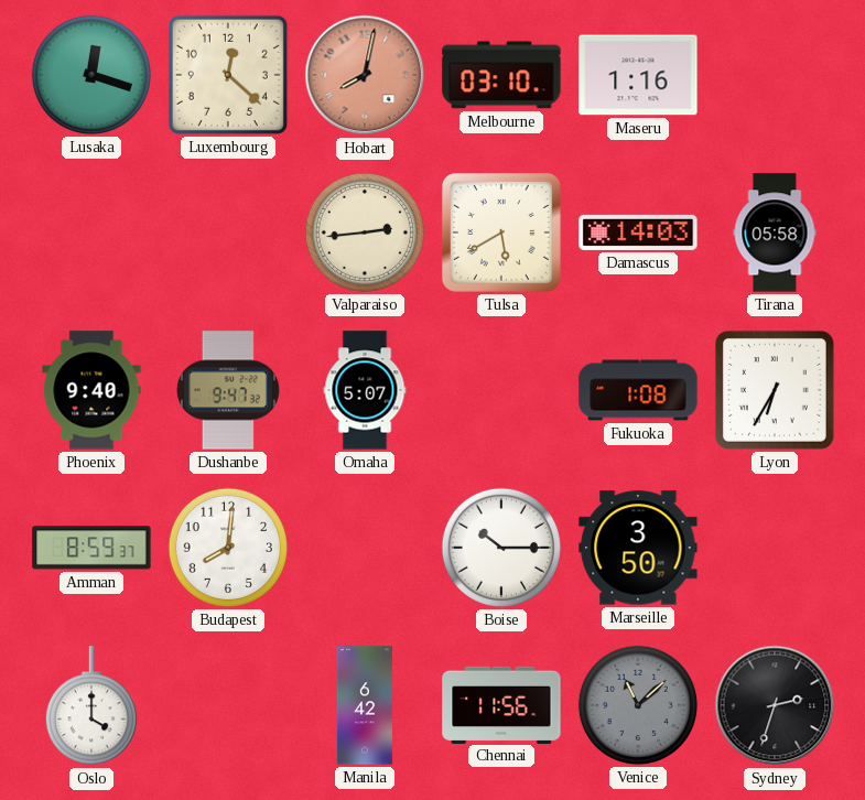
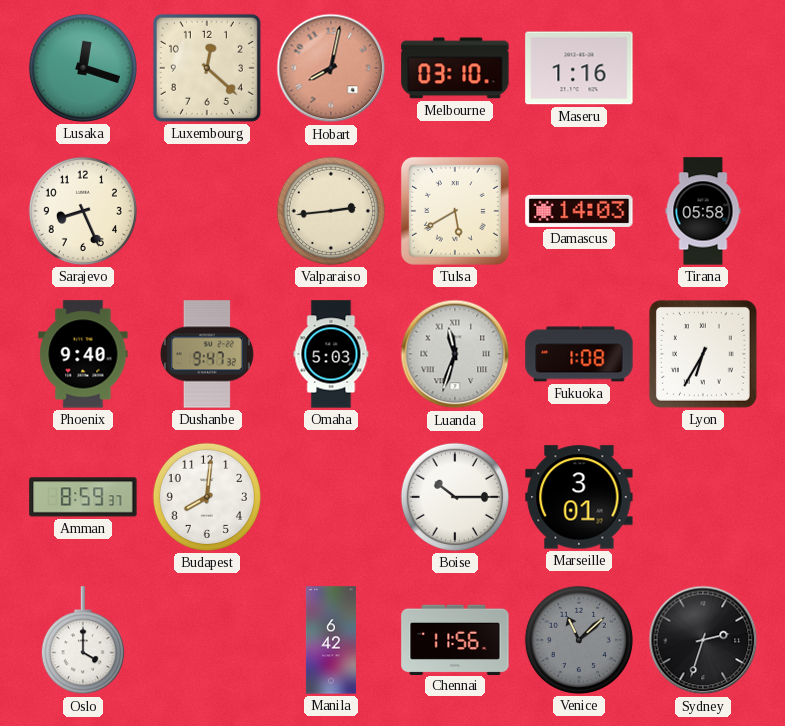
Sarajevo: none -> 8:26 (83, 211)
Omaha: 5:07 -> 5:03 (331, 354)
Luanda: none -> 11:33 (455, 354)
Marseille: 3:50 -> 3:01 (579, 497)
